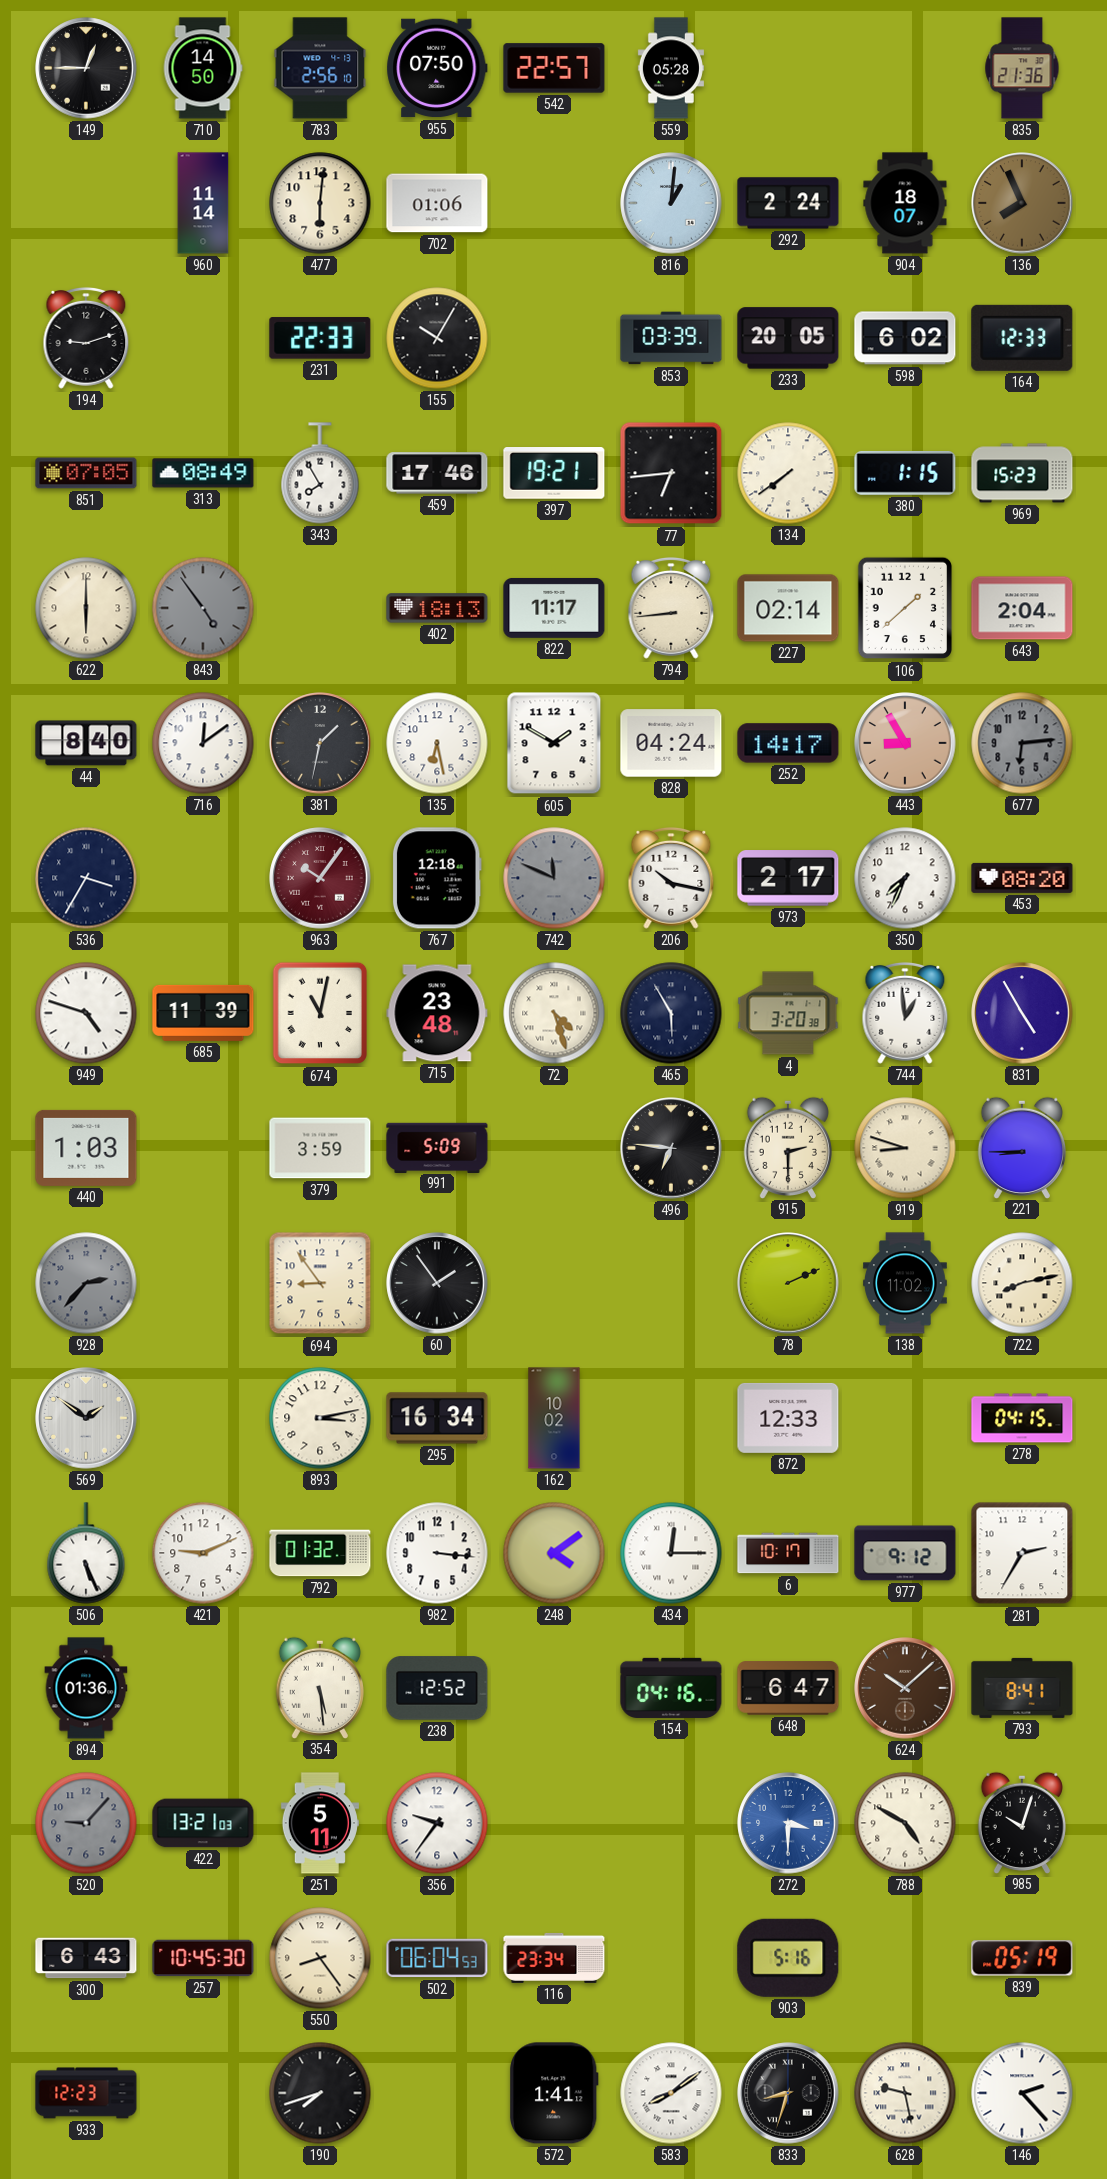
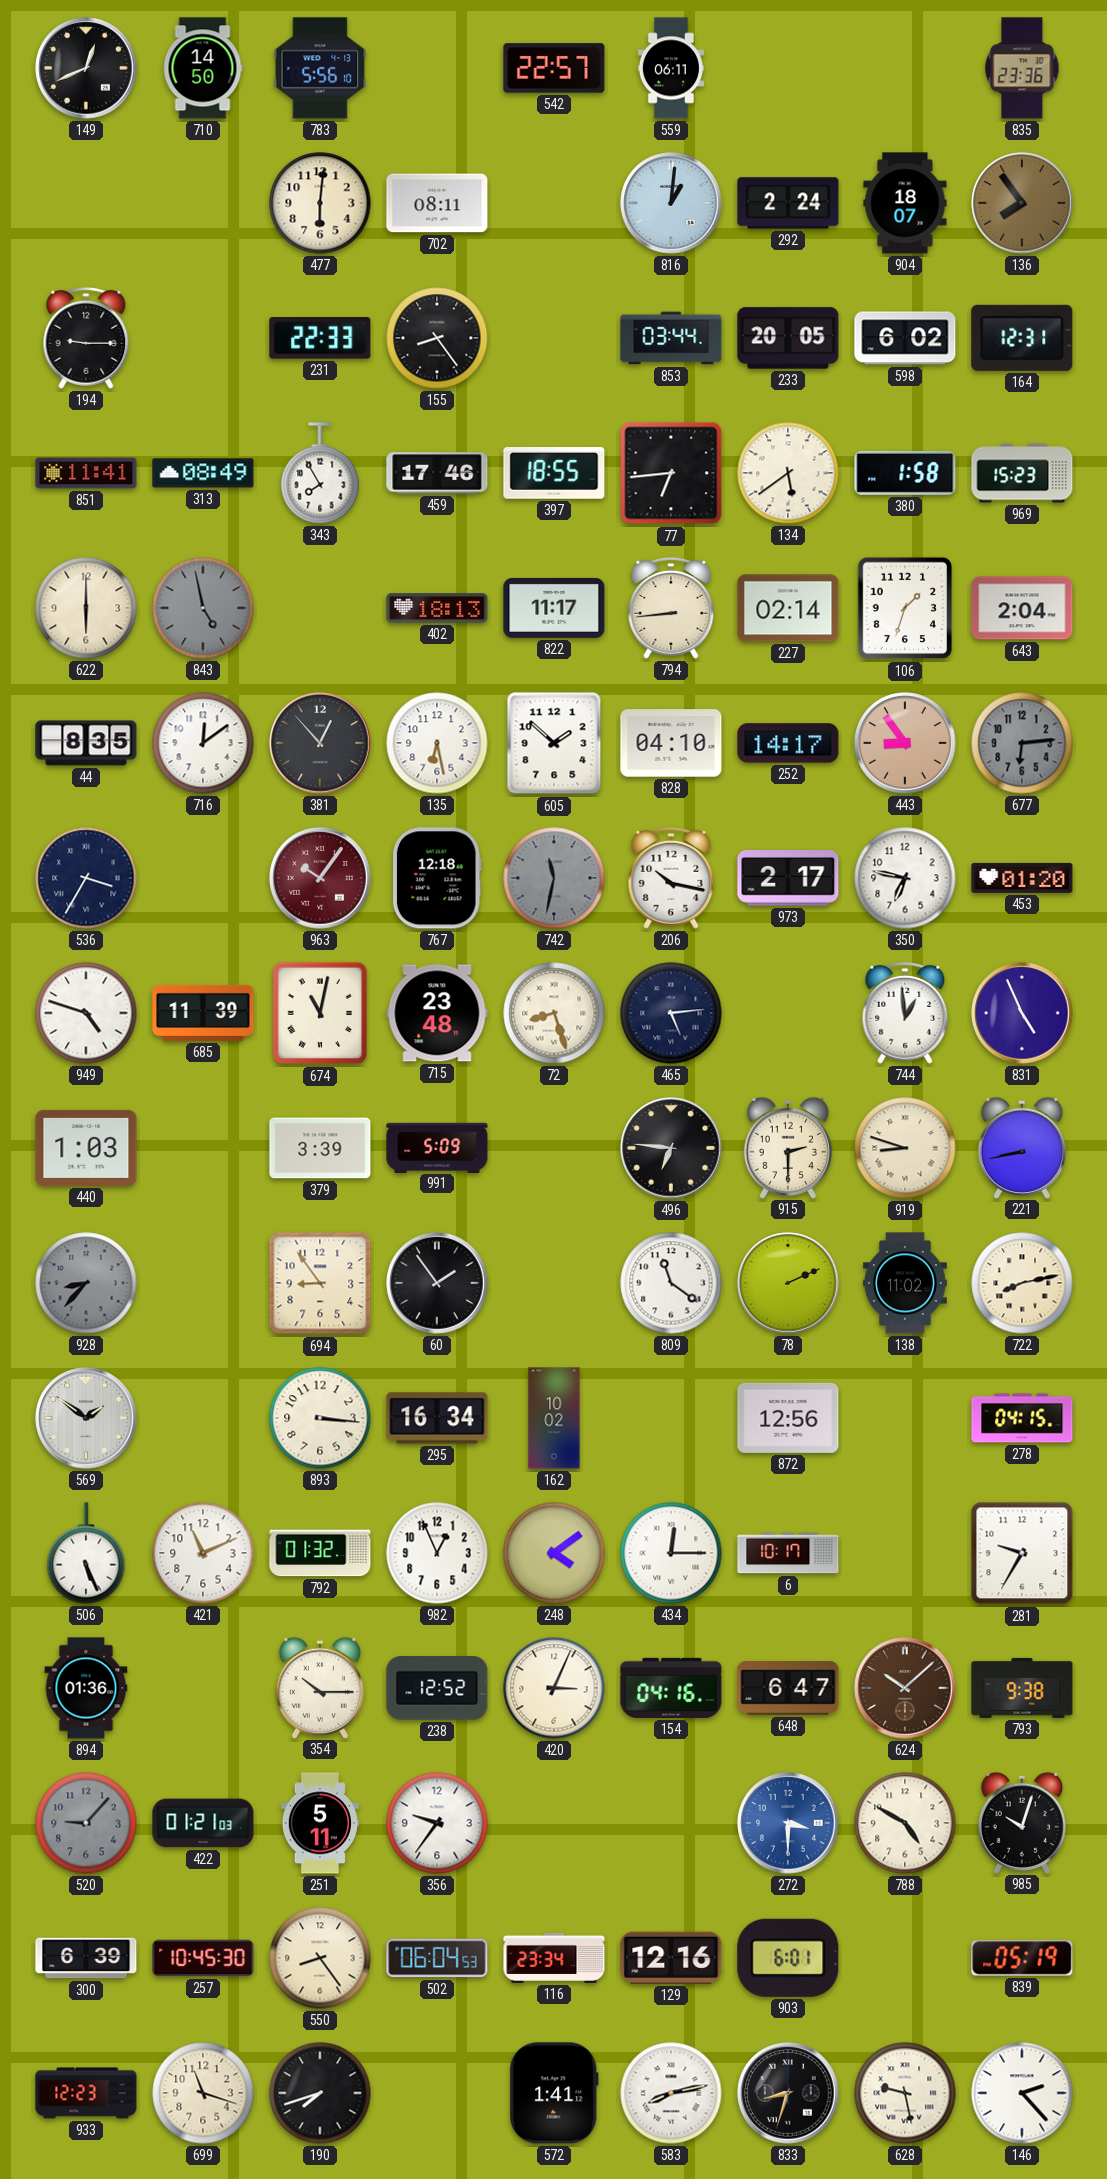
149: 12:45 -> 12:41 (86, 68)
783: 2:56 -> 5:56 (320, 68)
955: 07:50 -> none (437, 68)
559: 05:28 -> 06:11 (671, 68)
835: 21:36 -> 23:36 (1022, 68)
960: 11:14 -> none (203, 203)
702: 01:06 -> 08:11 (437, 203)
136: 7:56 -> 7:54 (1022, 203)
194: 9:12 -> 9:15 (86, 338)
155: 10:05 -> 8:24 (437, 338)
853: 03:39 -> 03:44 (671, 338)
164: 12:33 -> 12:31 (1022, 338)
851: 07:05 -> 11:41 (86, 473)
397: 19:21 -> 18:55 (554, 474)
134: 7:39 -> 5:39 (788, 473)
380: 1:15 -> 1:58 (905, 473)
843: 4:54 -> 4:58 (203, 608)
106: 1:38 -> 1:33 (905, 608)
44: 8:40 -> 8:35 (86, 743)
381: 1:32 -> 12:53 (320, 743)
605: 1:50 -> 1:52 (554, 743)
828: 04:24 -> 04:10 (671, 743)
443: 8:55 -> 8:54 (905, 743)
742: 11:49 -> 11:32 (554, 878)
350: 7:34 -> 6:47 (905, 878)
453: 08:20 -> 01:20 (1022, 878)
72: 4:27 -> 8:27 (554, 1013)
465: 5:55 -> 5:14 (671, 1013)
4: 3:20 -> none (788, 1013)
831: 4:55 -> 4:56 (1022, 1013)
379: 3:59 -> 3:39 (320, 1148)
221: 8:45 -> 8:43 (1022, 1147)
928: 2:37 -> 8:37 (86, 1283)
809: none -> 11:21 (671, 1283)
893: 3:13 -> 3:16 (320, 1418)
872: 12:33 -> 12:56 (788, 1418)
421: 9:11 -> 11:11 (203, 1553)
982: 3:16 -> 12:56 (437, 1553)
977: 9:12 -> none (905, 1553)
281: 2:35 -> 9:35 (1022, 1553)
354: 5:29 -> 10:15 (320, 1687)
420: none -> 3:04 (554, 1688)
793: 8:41 -> 9:38 (1022, 1688)
422: 13:21 -> 01:21 (203, 1823)
300: 6:43 -> 6:39 (86, 1958)
129: none -> 12:16 (671, 1958)
903: 5:16 -> 6:01 (788, 1958)
699: none -> 11:18 (203, 2093)
583: 8:09 -> 8:13 (671, 2093)
